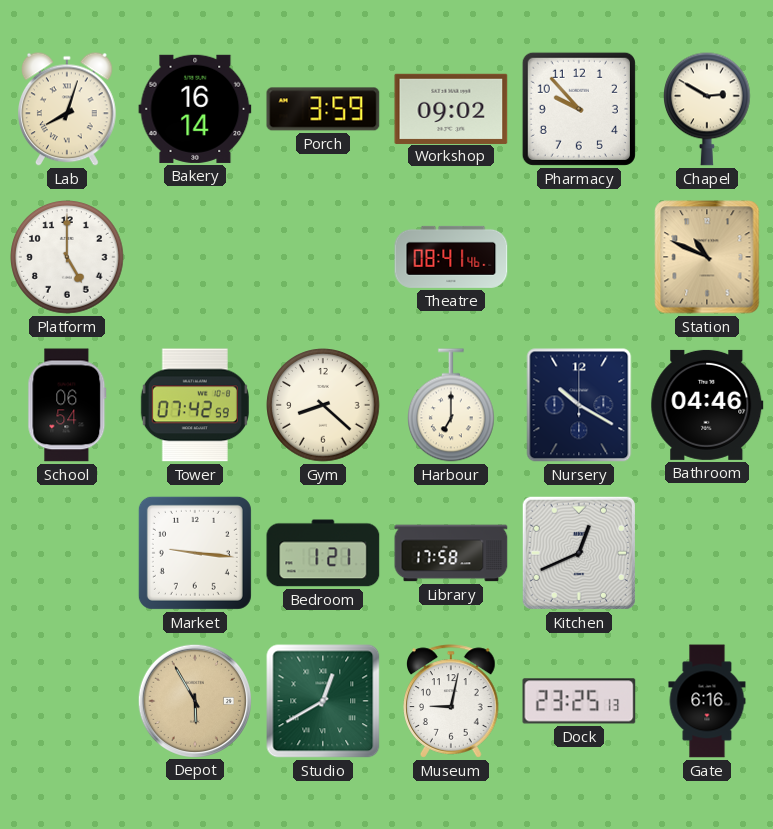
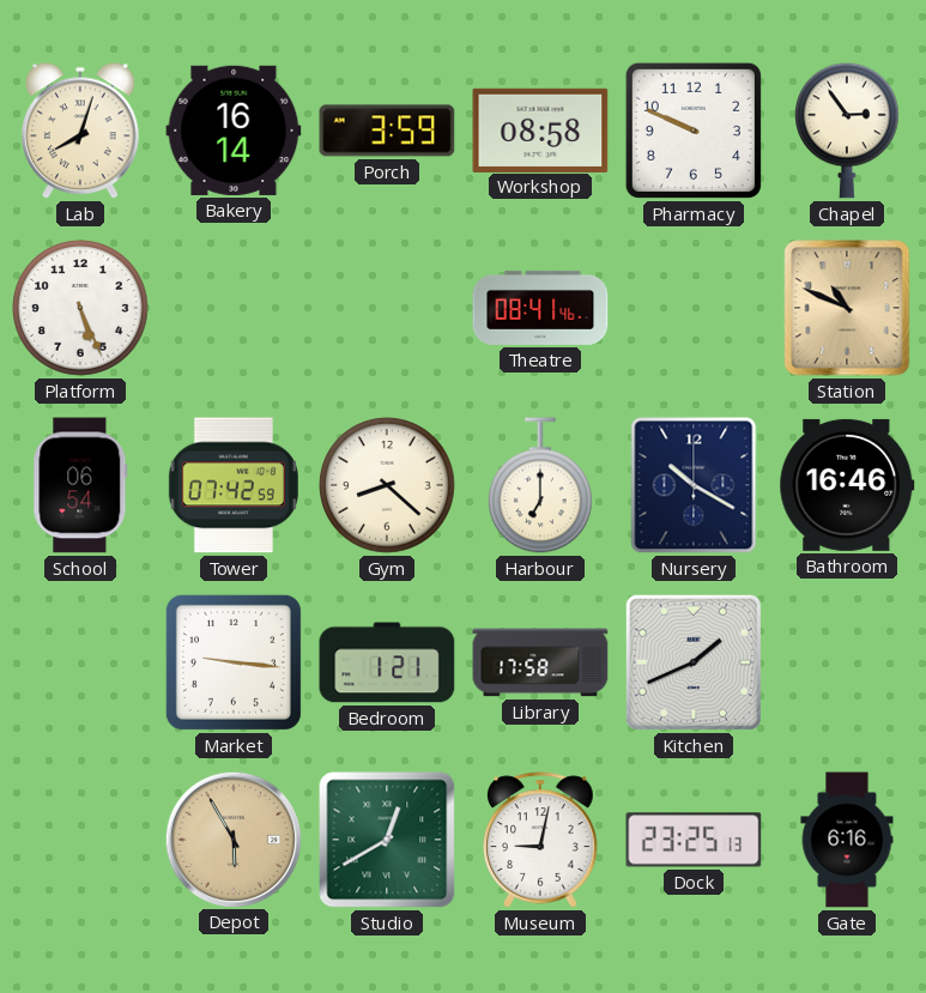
Workshop: 09:02 -> 08:58 (540, 129)
Pharmacy: 9:53 -> 9:49 (694, 131)
Chapel: 2:50 -> 2:54 (848, 131)
Platform: 5:00 -> 5:26 (80, 308)
Bathroom: 04:46 -> 16:46 (847, 485)
Kitchen: 12:41 -> 1:41 (694, 662)
